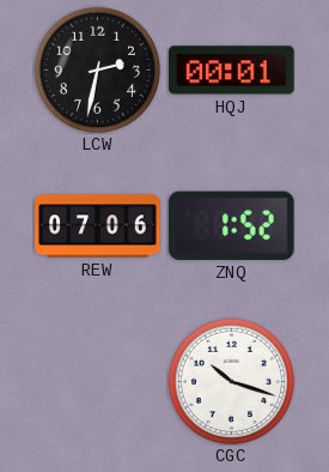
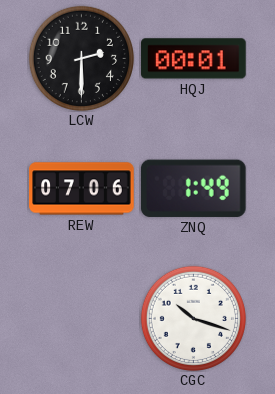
LCW: 2:32 -> 2:30 (81, 58)
ZNQ: 1:52 -> 1:49 (193, 188)
